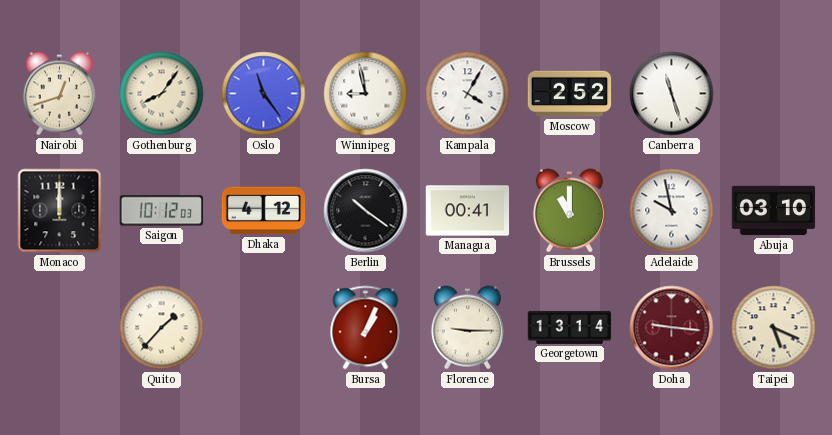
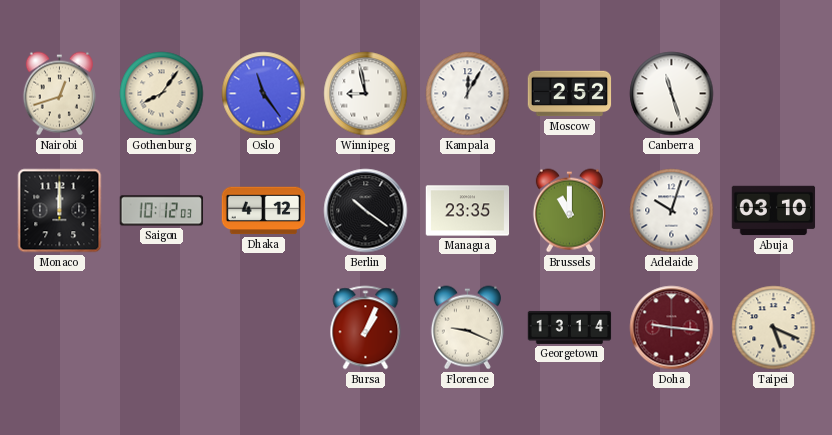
Kampala: 4:05 -> 12:05 (468, 94)
Managua: 00:41 -> 23:35 (468, 211)
Adelaide: 9:58 -> 10:03 (672, 211)
Quito: 1:37 -> none (162, 328)
Florence: 9:15 -> 9:19 (467, 328)
